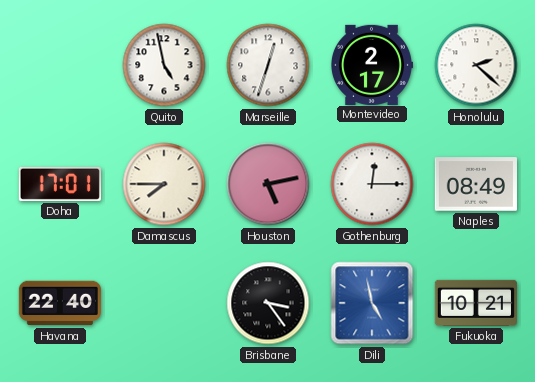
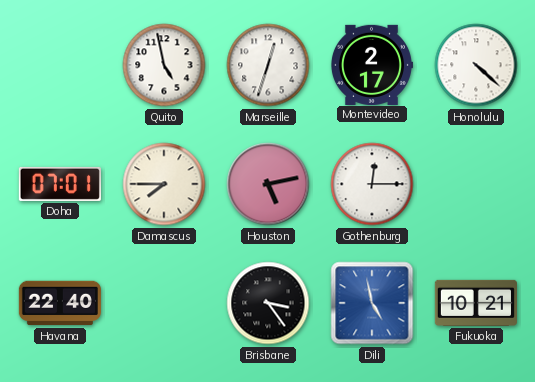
Honolulu: 2:22 -> 4:22 (476, 65)
Doha: 17:01 -> 07:01 (60, 184)
Naples: 08:49 -> none (476, 184)
